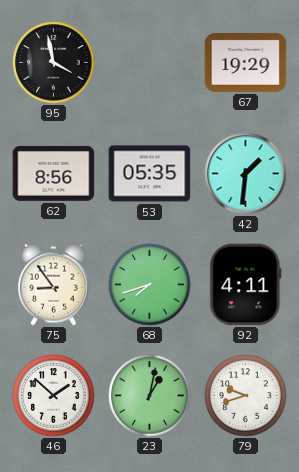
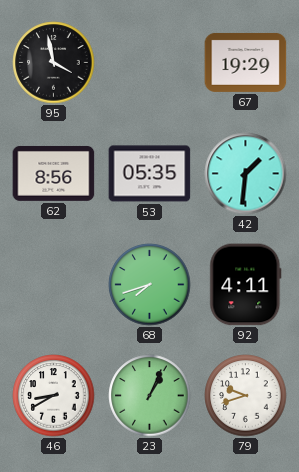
75: 8:54 -> none (53, 284)
46: 1:52 -> 8:40 (54, 396)
23: 1:02 -> 1:04 (150, 396)
